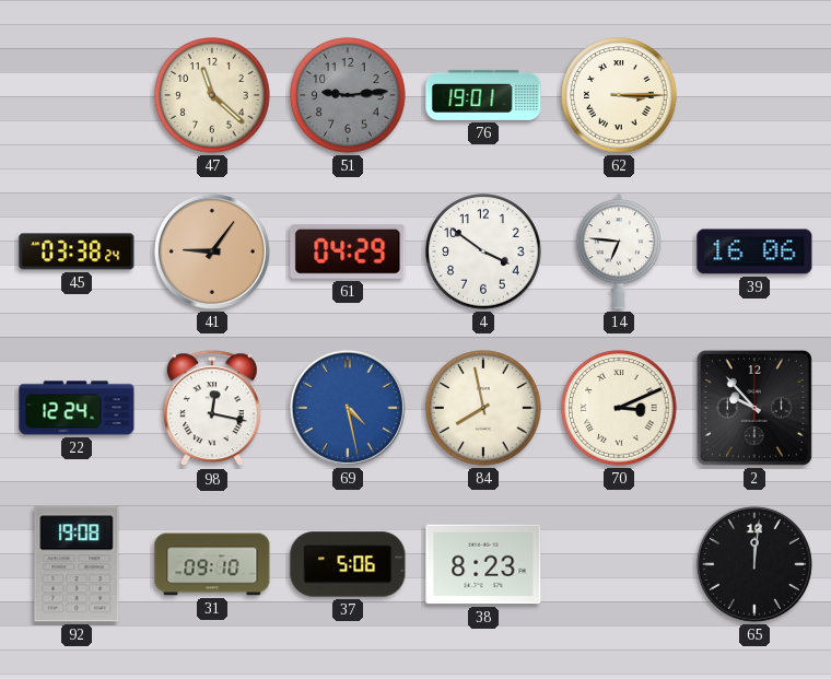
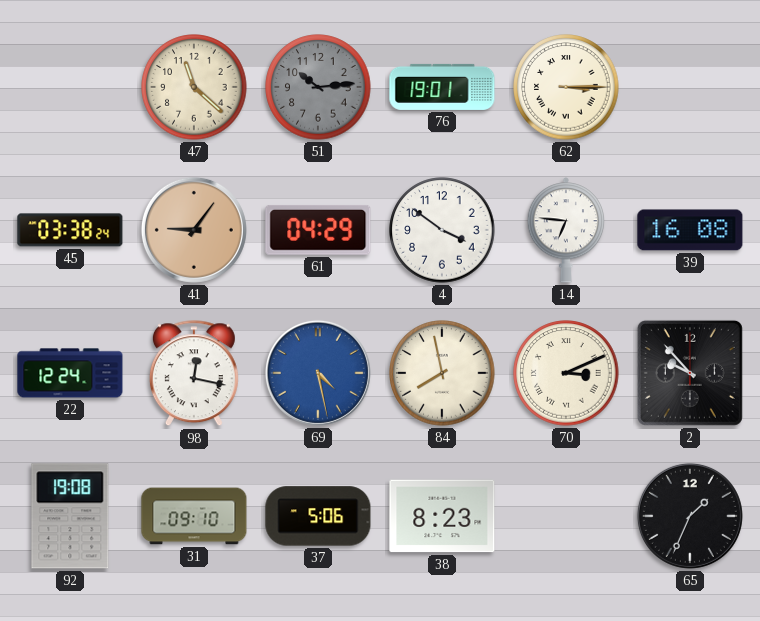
51: 9:14 -> 10:14 (318, 87)
39: 16:06 -> 16:08 (690, 230)
65: 12:01 -> 1:34 (690, 516)
